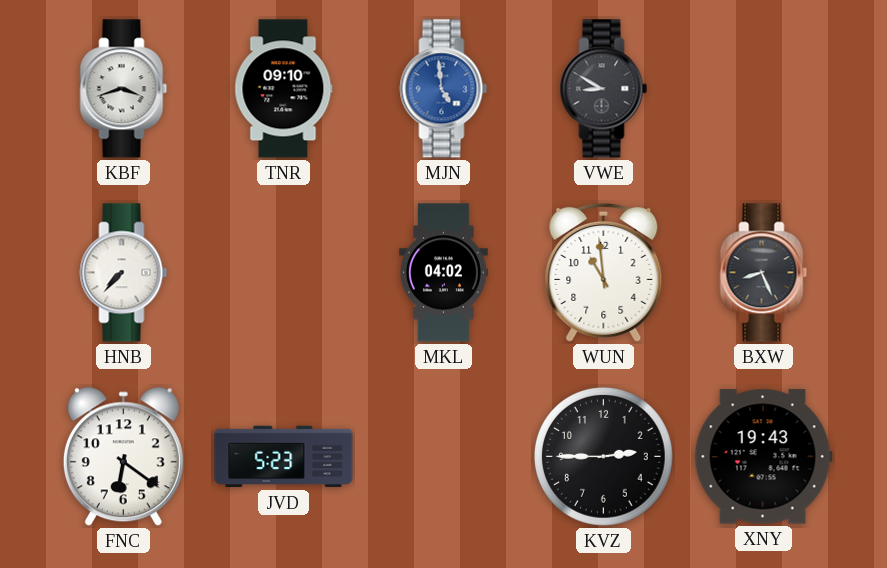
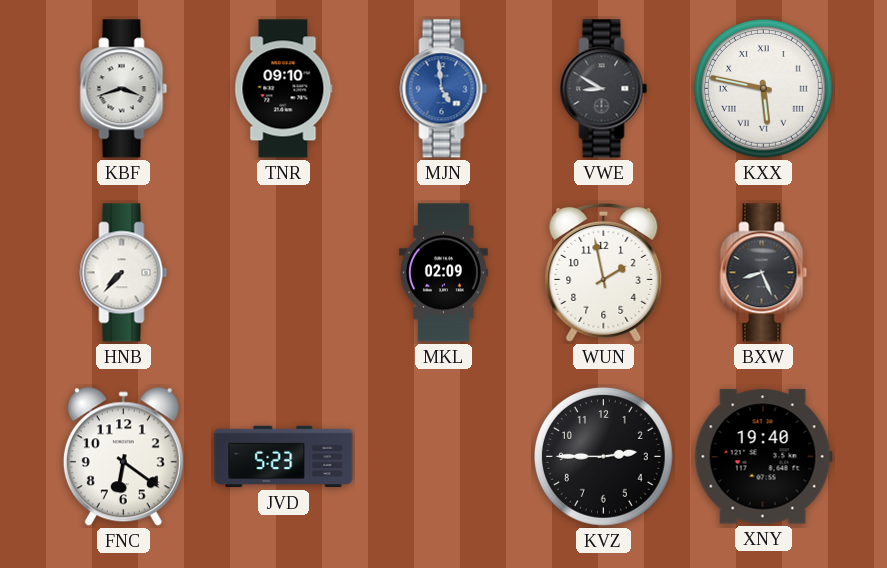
KXX: none -> 5:47 (764, 89)
MKL: 04:02 -> 02:09 (444, 273)
WUN: 10:59 -> 1:58 (604, 272)
XNY: 19:43 -> 19:40 (763, 457)
